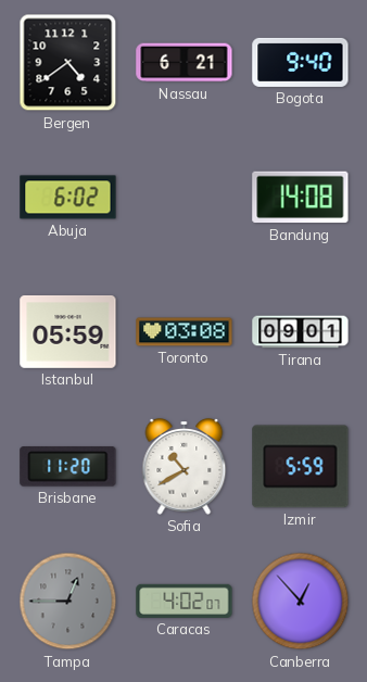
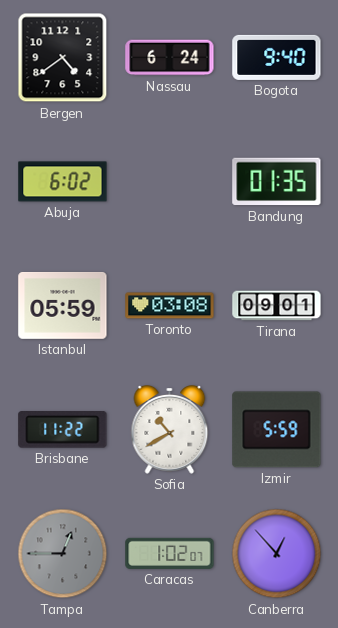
Nassau: 6:21 -> 6:24 (170, 58)
Bandung: 14:08 -> 01:35 (277, 182)
Brisbane: 11:20 -> 11:22 (63, 430)
Caracas: 4:02 -> 1:02 (170, 553)
